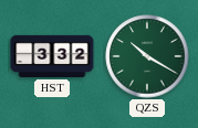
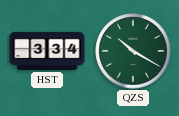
HST: 3:32 -> 3:34 (47, 51)
